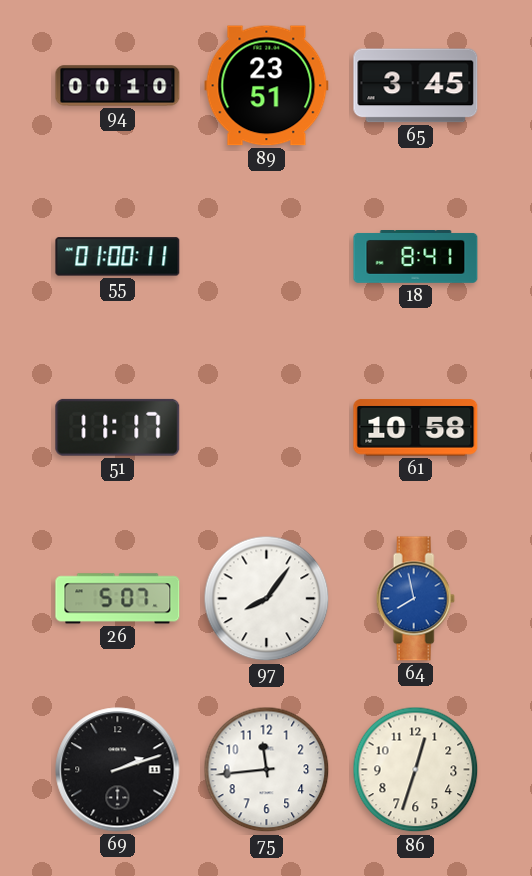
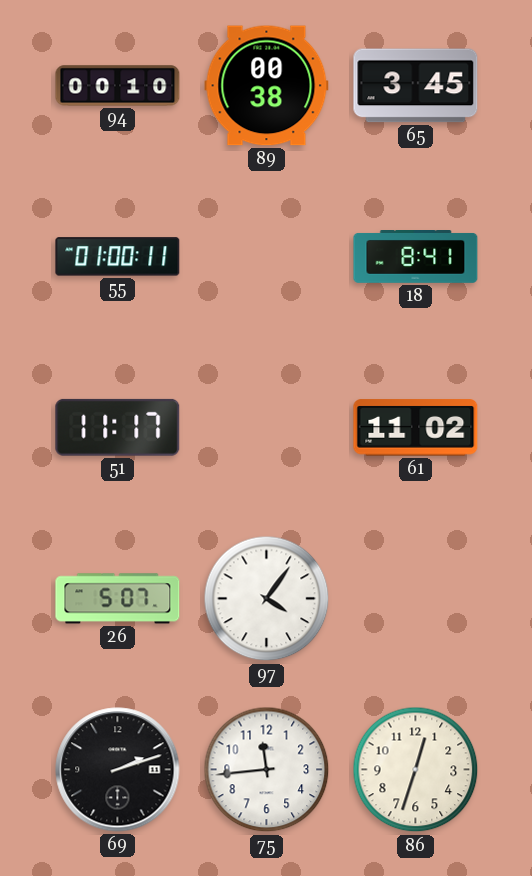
89: 23:51 -> 00:38 (267, 86)
61: 10:58 -> 11:02 (416, 428)
97: 8:06 -> 4:06 (267, 599)
64: 7:58 -> none (415, 599)
